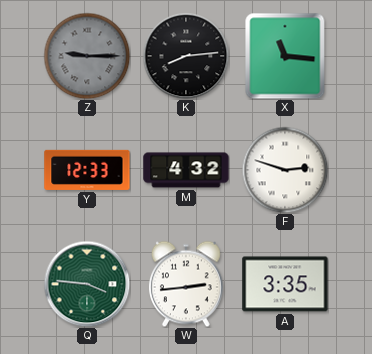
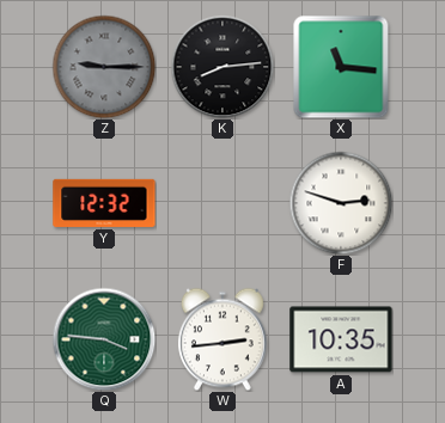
Y: 12:33 -> 12:32 (104, 203)
M: 4:32 -> none (186, 170)
A: 3:35 -> 10:35 (341, 339)
